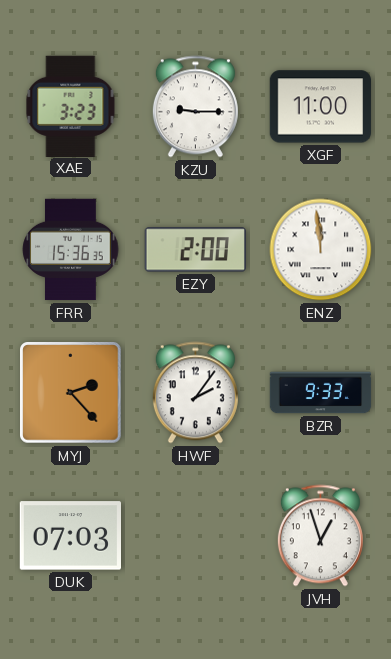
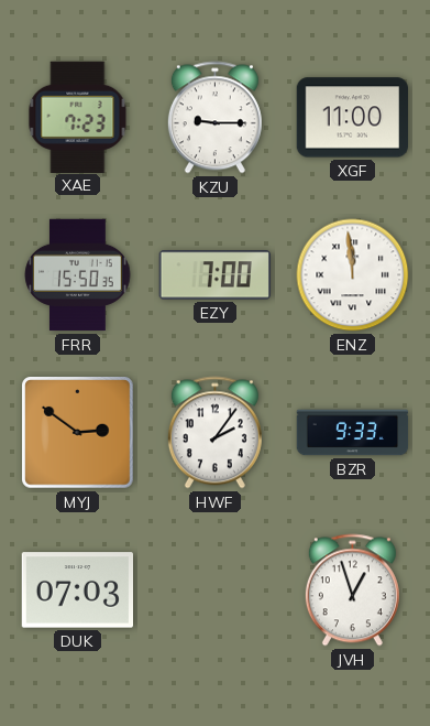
XAE: 3:23 -> 7:23 (78, 117)
FRR: 15:36 -> 15:50 (78, 275)
EZY: 2:00 -> 7:00 (214, 275)
MYJ: 2:23 -> 2:51 (78, 433)
